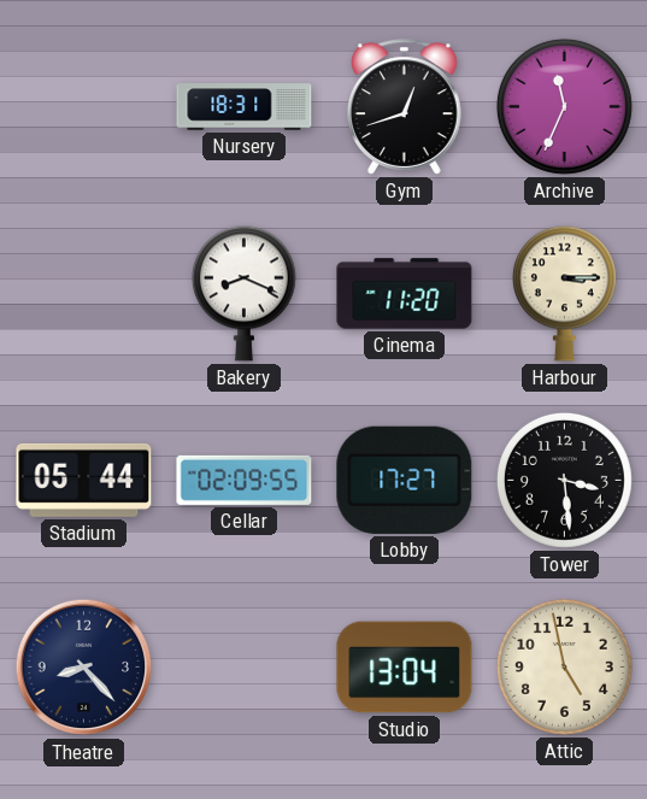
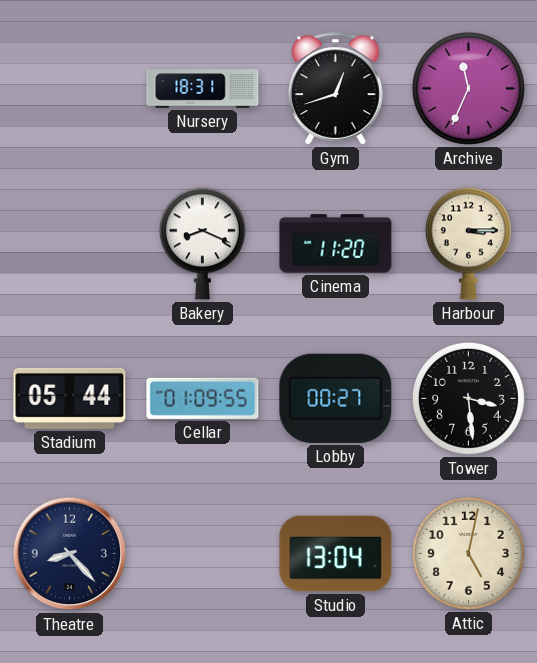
Cellar: 02:09 -> 01:09 (203, 398)
Lobby: 17:27 -> 00:27 (336, 398)
Attic: 4:58 -> 5:02 (468, 553)
